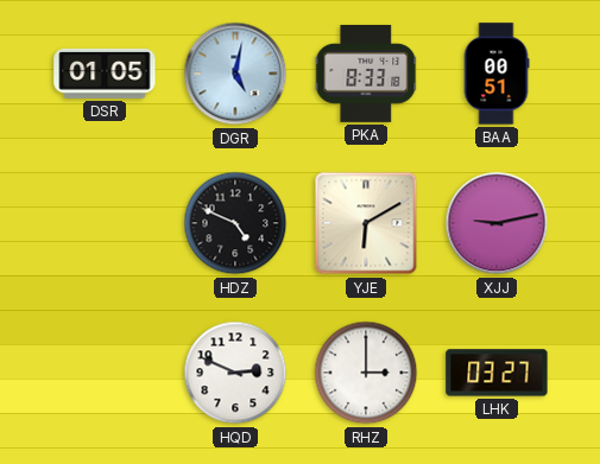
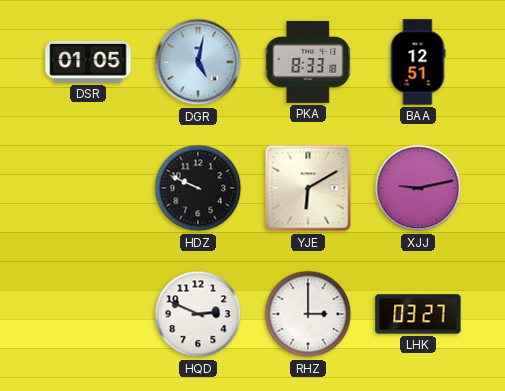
BAA: 00:51 -> 12:51 (418, 62)
HDZ: 4:49 -> 9:49 (198, 188)
